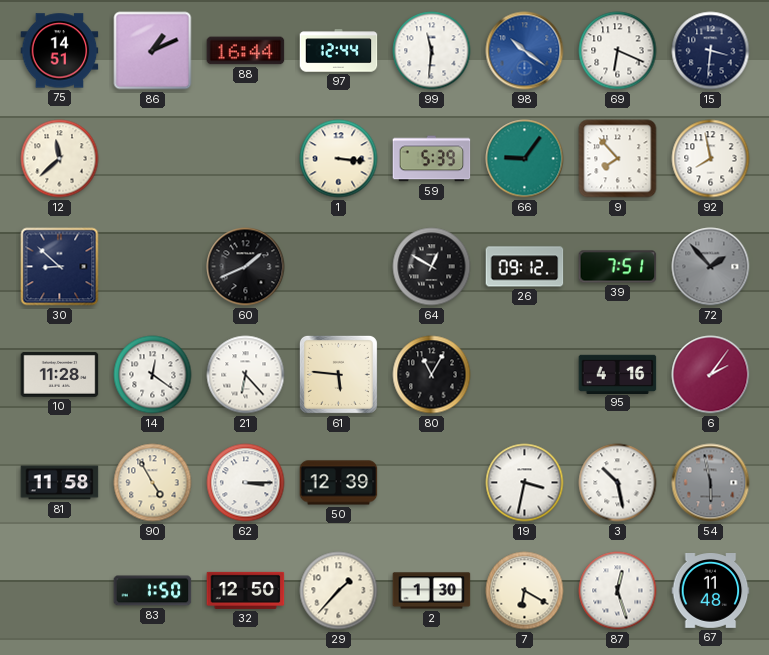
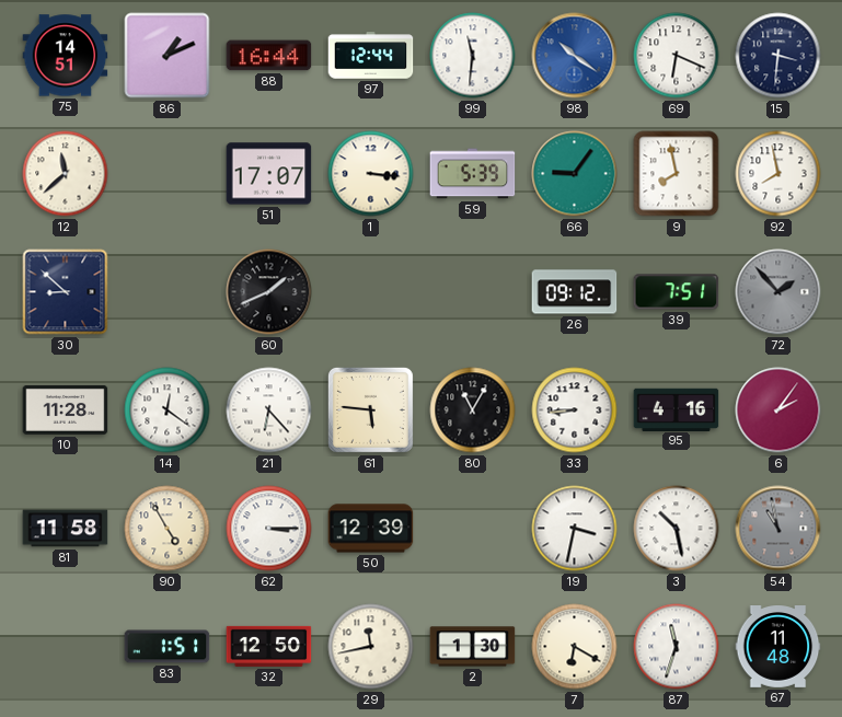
51: none -> 17:07 (269, 174)
9: 7:53 -> 7:58 (677, 174)
64: 12:50 -> none (432, 267)
33: none -> 8:44 (575, 410)
54: 5:58 -> 10:58 (778, 529)
83: 1:50 -> 1:51 (168, 647)
29: 1:37 -> 11:43 (371, 647)
87: 12:27 -> 11:33 (677, 647)
